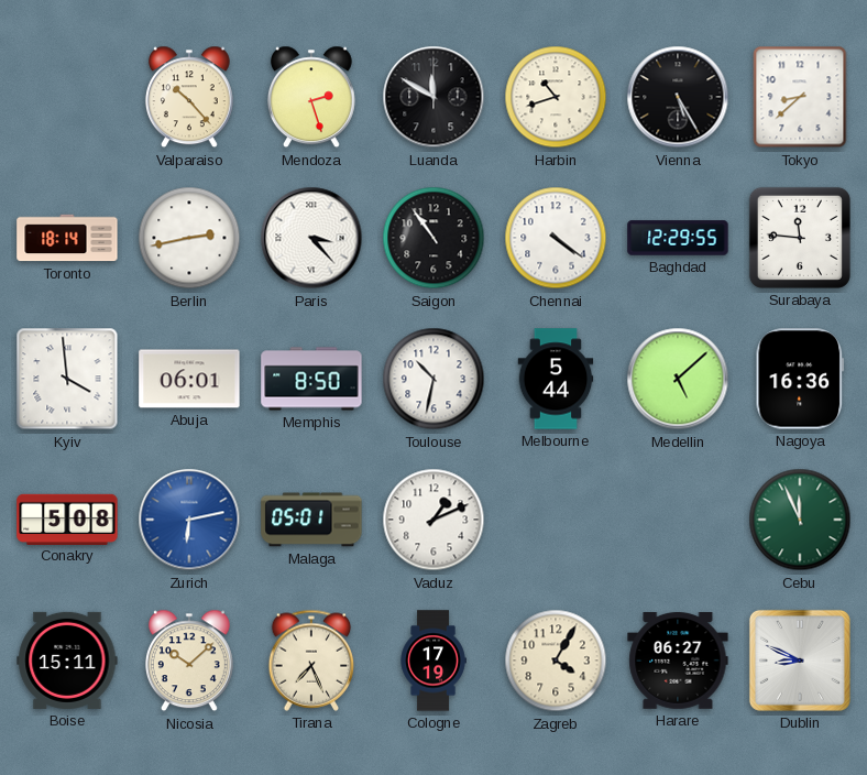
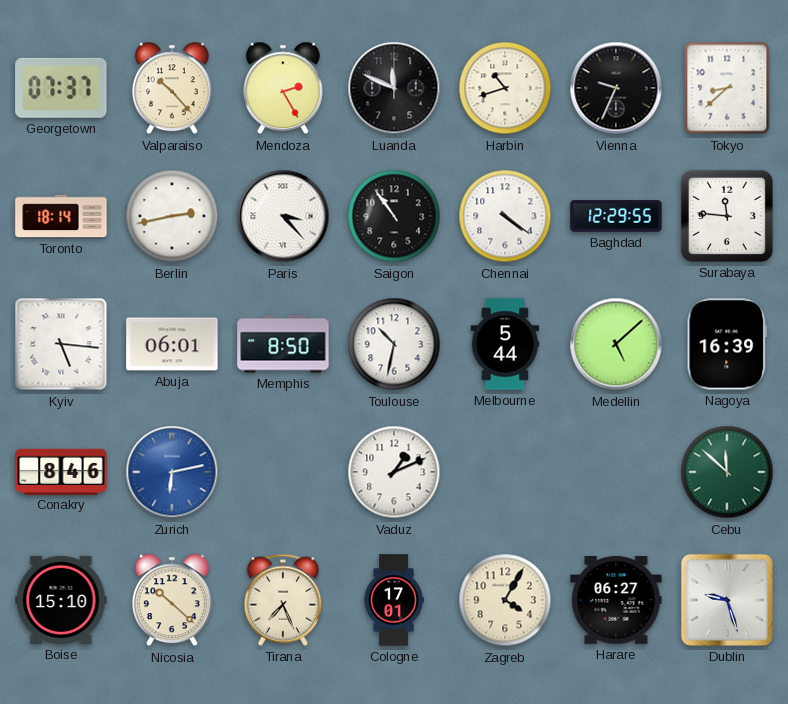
Georgetown: none -> 07:37 (61, 88)
Mendoza: 2:27 -> 2:25 (283, 88)
Luanda: 11:50 -> 11:49 (394, 88)
Vienna: 5:25 -> 9:34 (616, 88)
Kyiv: 3:59 -> 5:16 (61, 344)
Nagoya: 16:36 -> 16:39 (727, 344)
Conakry: 5:08 -> 8:46 (61, 471)
Malaga: 05:01 -> none (311, 520)
Cebu: 11:56 -> 11:52 (727, 472)
Boise: 15:11 -> 15:10 (61, 600)
Nicosia: 10:08 -> 10:22 (172, 600)
Cologne: 17:19 -> 17:01 (394, 600)
Dublin: 8:49 -> 9:27 (727, 600)
